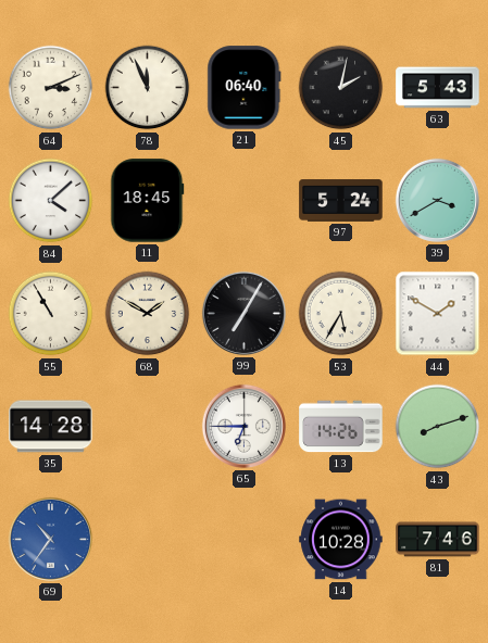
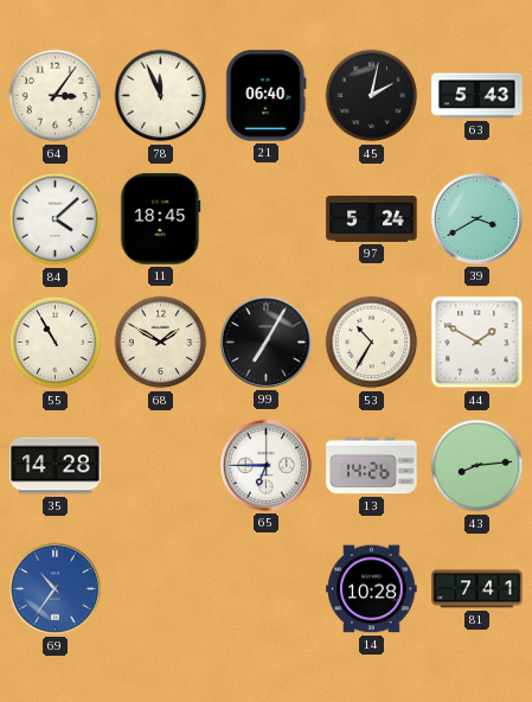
64: 3:11 -> 3:06 (56, 96)
53: 5:35 -> 10:35 (372, 343)
43: 8:12 -> 8:14 (477, 466)
81: 7:46 -> 7:41 (477, 589)
